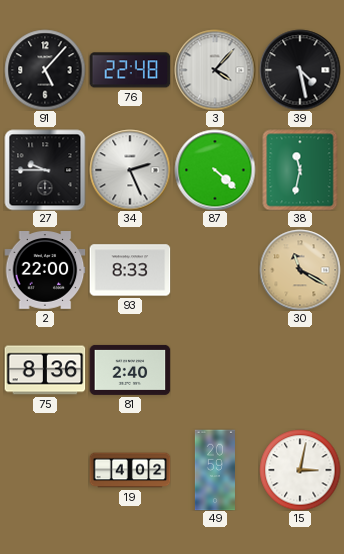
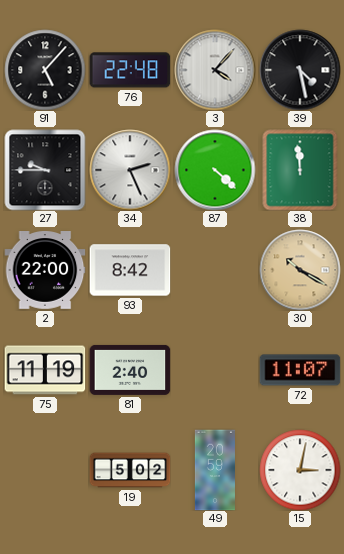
38: 11:32 -> 11:59 (300, 170)
93: 8:33 -> 8:42 (130, 270)
30: 11:20 -> 10:20 (300, 270)
75: 8:36 -> 11:19 (45, 370)
72: none -> 11:07 (300, 370)
19: 4:02 -> 5:02 (130, 470)
